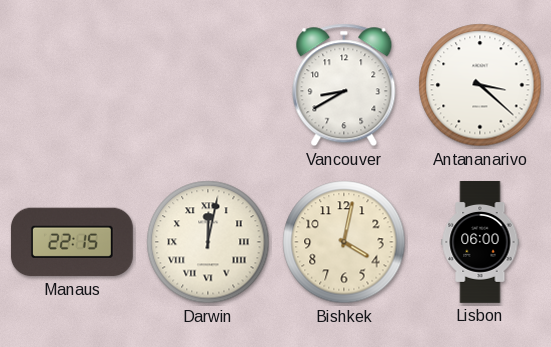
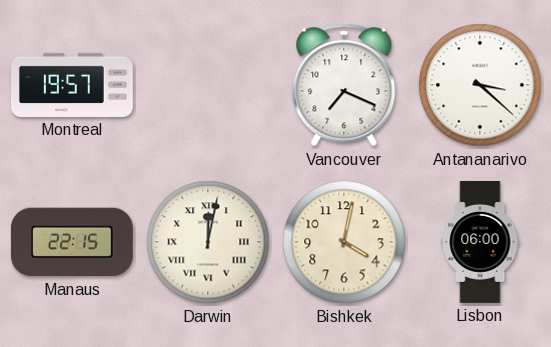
Montreal: none -> 19:57 (73, 85)
Vancouver: 8:40 -> 7:19 (344, 85)
